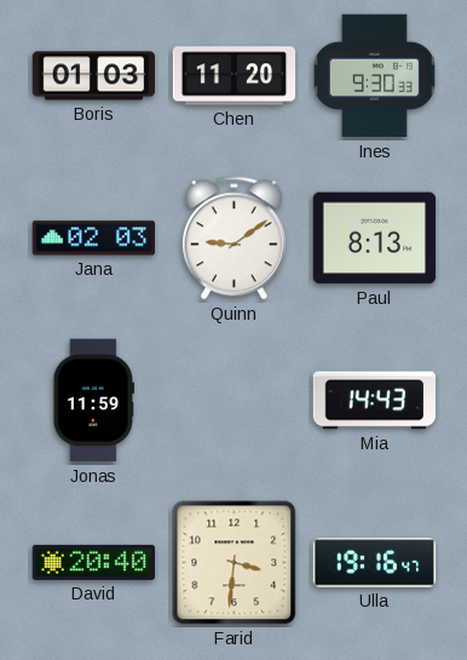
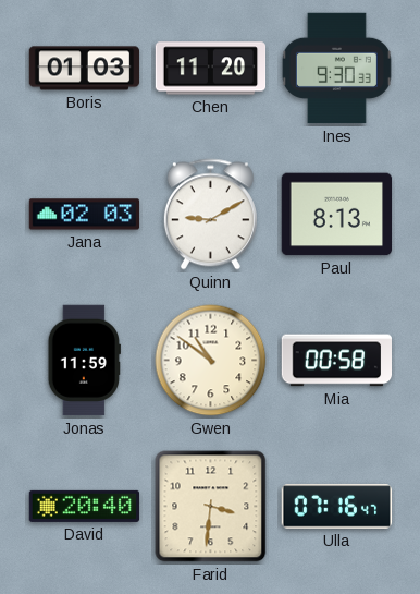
Quinn: 9:09 -> 9:10 (210, 215)
Gwen: none -> 10:51 (211, 361)
Mia: 14:43 -> 00:58 (337, 361)
Ulla: 19:16 -> 07:16 (337, 507)
